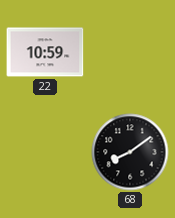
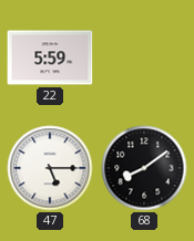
22: 10:59 -> 5:59 (50, 57)
47: none -> 5:15 (50, 168)
